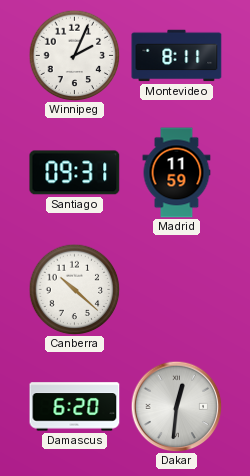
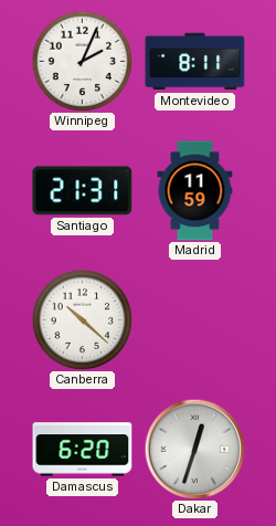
Santiago: 09:31 -> 21:31 (83, 191)
Dakar: 12:31 -> 12:33 (194, 449)
